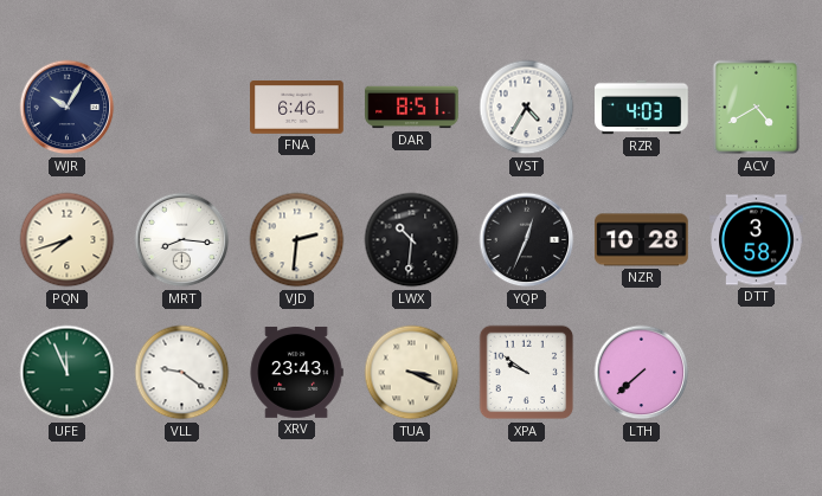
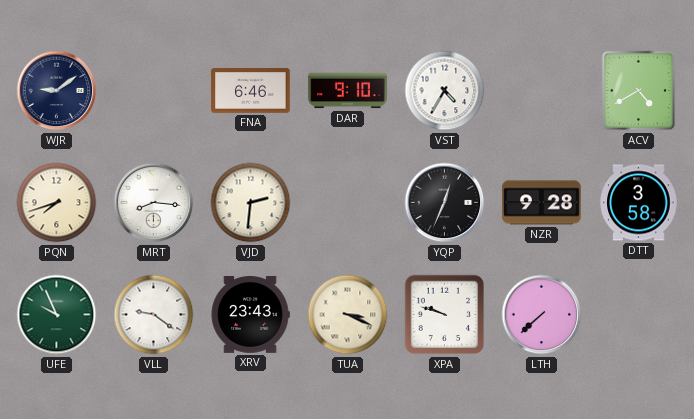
WJR: 10:05 -> 9:09 (57, 91)
DAR: 8:51 -> 9:10 (348, 91)
RZR: 4:03 -> none (642, 108)
LWX: 10:31 -> none (412, 240)
NZR: 10:28 -> 9:28 (542, 203)
UFE: 11:56 -> 9:56 (57, 315)
XPA: 9:51 -> 9:48 (445, 315)
